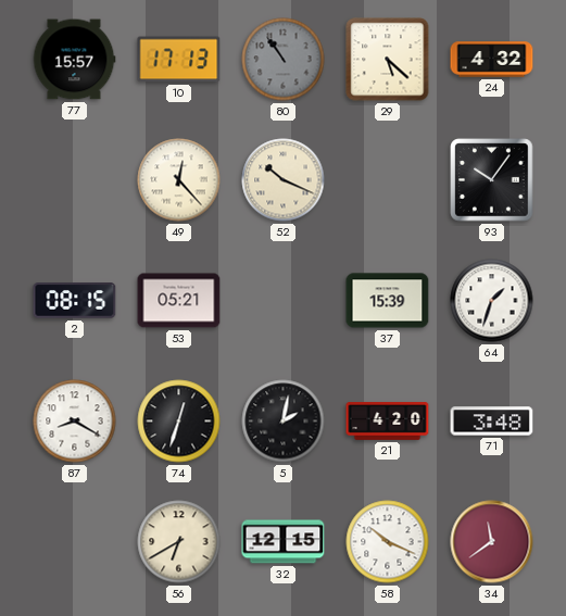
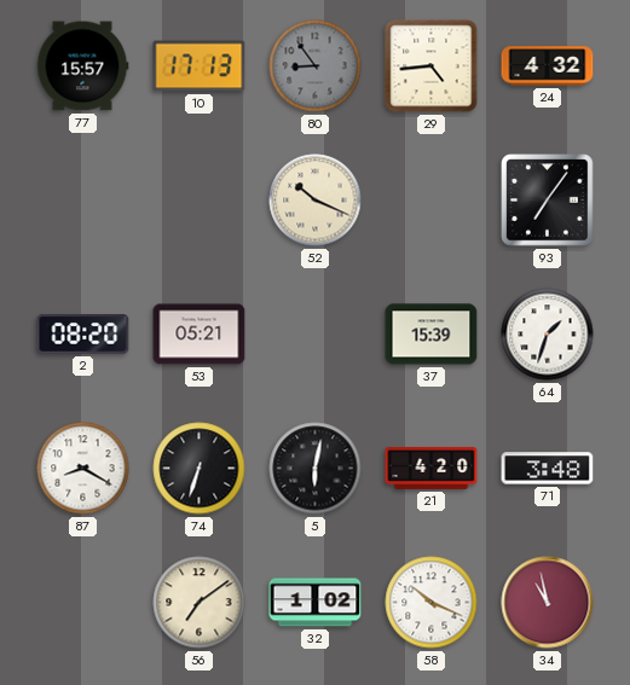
80: 10:54 -> 8:54 (316, 66)
29: 5:22 -> 4:44 (432, 66)
49: 12:23 -> none (179, 180)
93: 10:06 -> 7:06 (548, 201)
2: 08:15 -> 08:20 (83, 335)
74: 12:33 -> 6:33 (200, 469)
5: 2:02 -> 6:02 (316, 469)
56: 6:40 -> 7:09 (200, 603)
32: 12:15 -> 1:02 (316, 603)
34: 11:39 -> 10:58 (548, 603)
